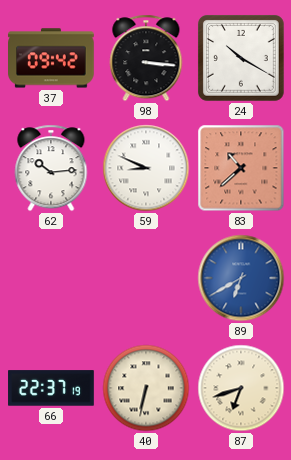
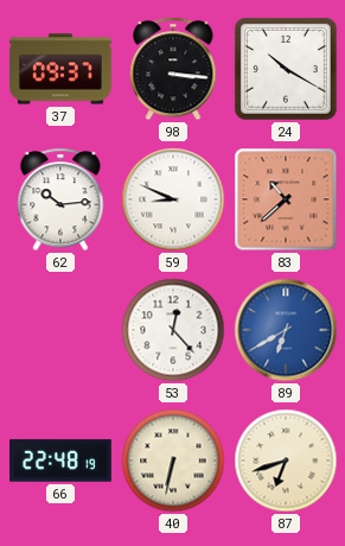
37: 09:42 -> 09:37 (62, 69)
53: none -> 12:23 (173, 330)
66: 22:37 -> 22:48 (60, 461)
